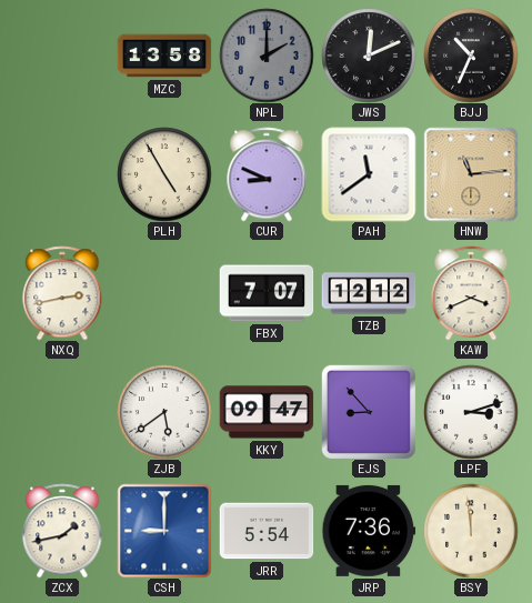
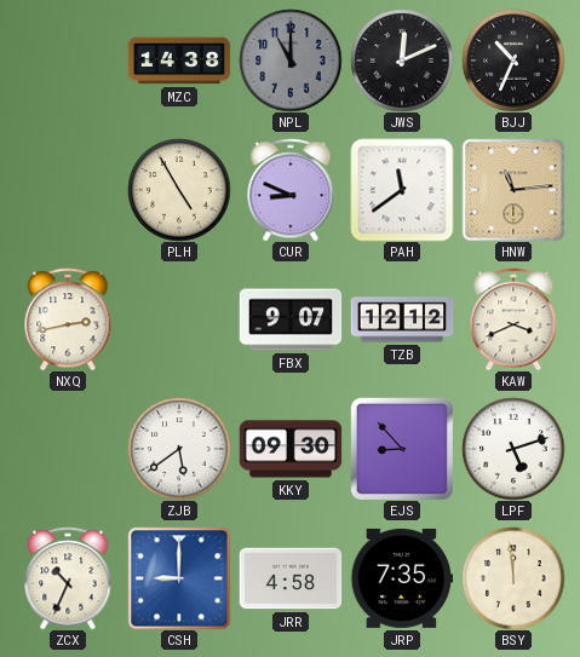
MZC: 13:58 -> 14:38 (179, 60)
NPL: 2:00 -> 11:00 (291, 60)
FBX: 7:07 -> 9:07 (291, 319)
KKY: 09:47 -> 09:30 (291, 449)
LPF: 3:12 -> 5:12 (513, 449)
ZCX: 1:43 -> 10:34 (68, 578)
JRR: 5:54 -> 4:58 (291, 578)
JRP: 7:36 -> 7:35 (402, 578)
